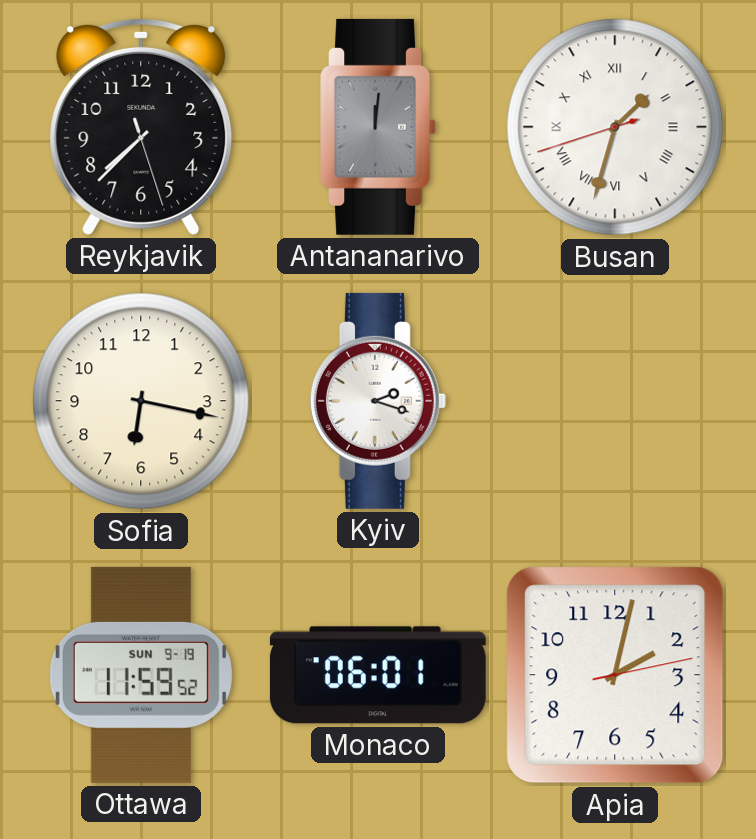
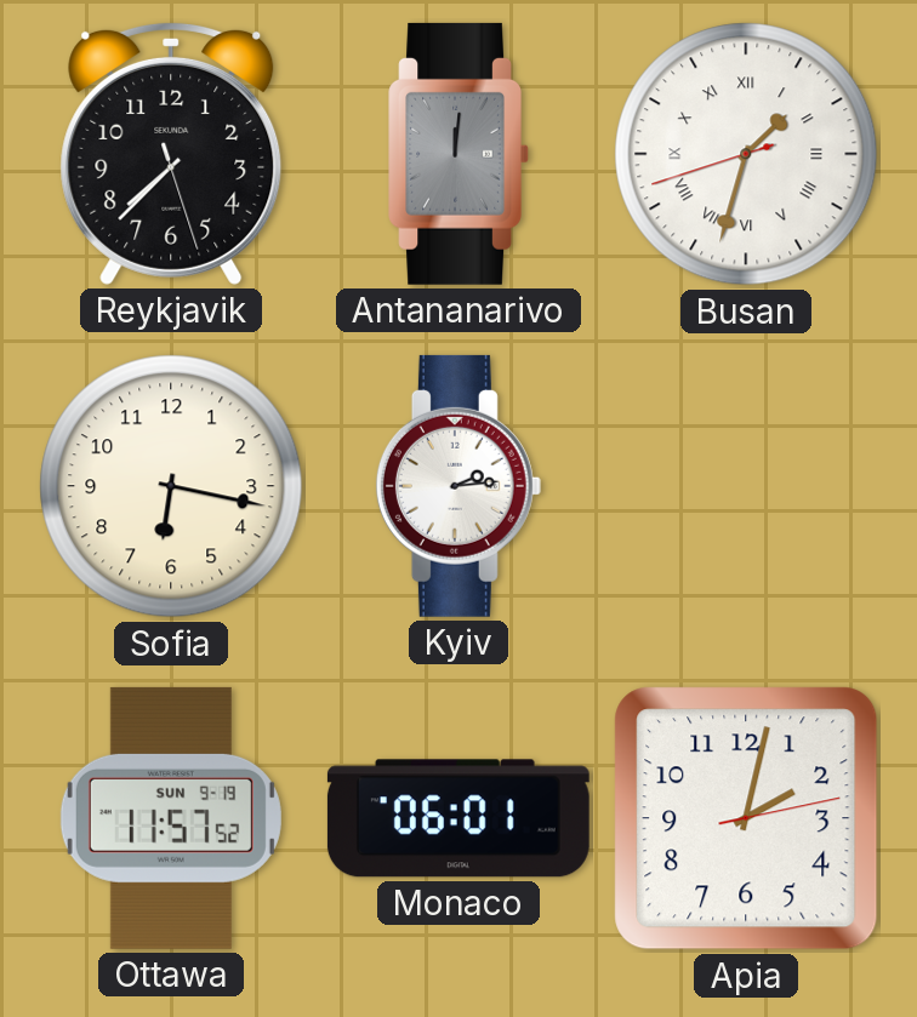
Kyiv: 2:18 -> 2:14 (458, 486)
Ottawa: 11:59 -> 11:57 (171, 818)
